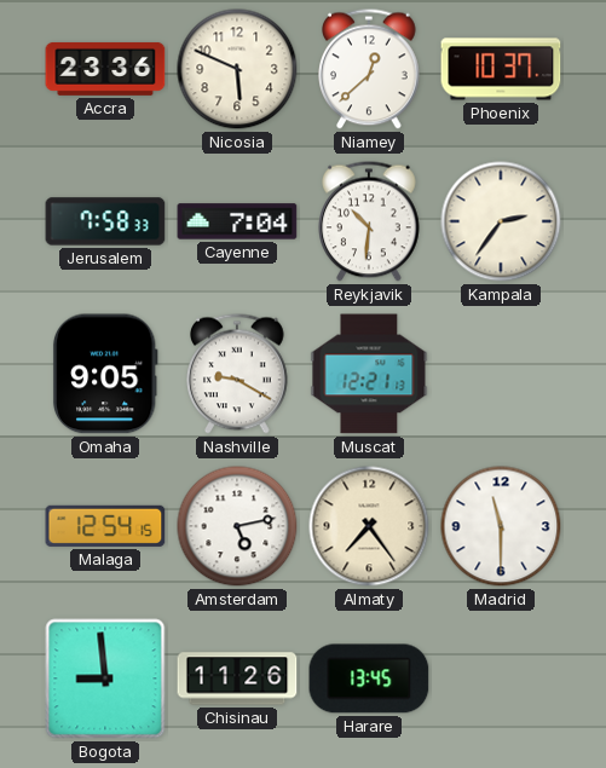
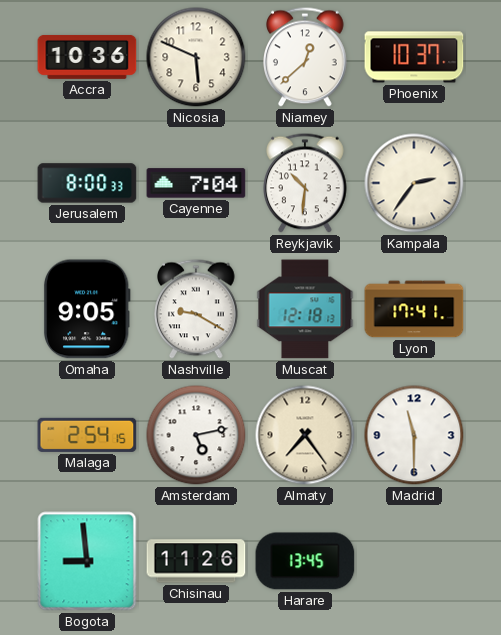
Accra: 23:36 -> 10:36 (87, 57)
Jerusalem: 7:58 -> 8:00 (87, 183)
Muscat: 12:21 -> 12:18 (305, 309)
Lyon: none -> 17:41 (414, 309)
Malaga: 12:54 -> 2:54 (87, 435)
